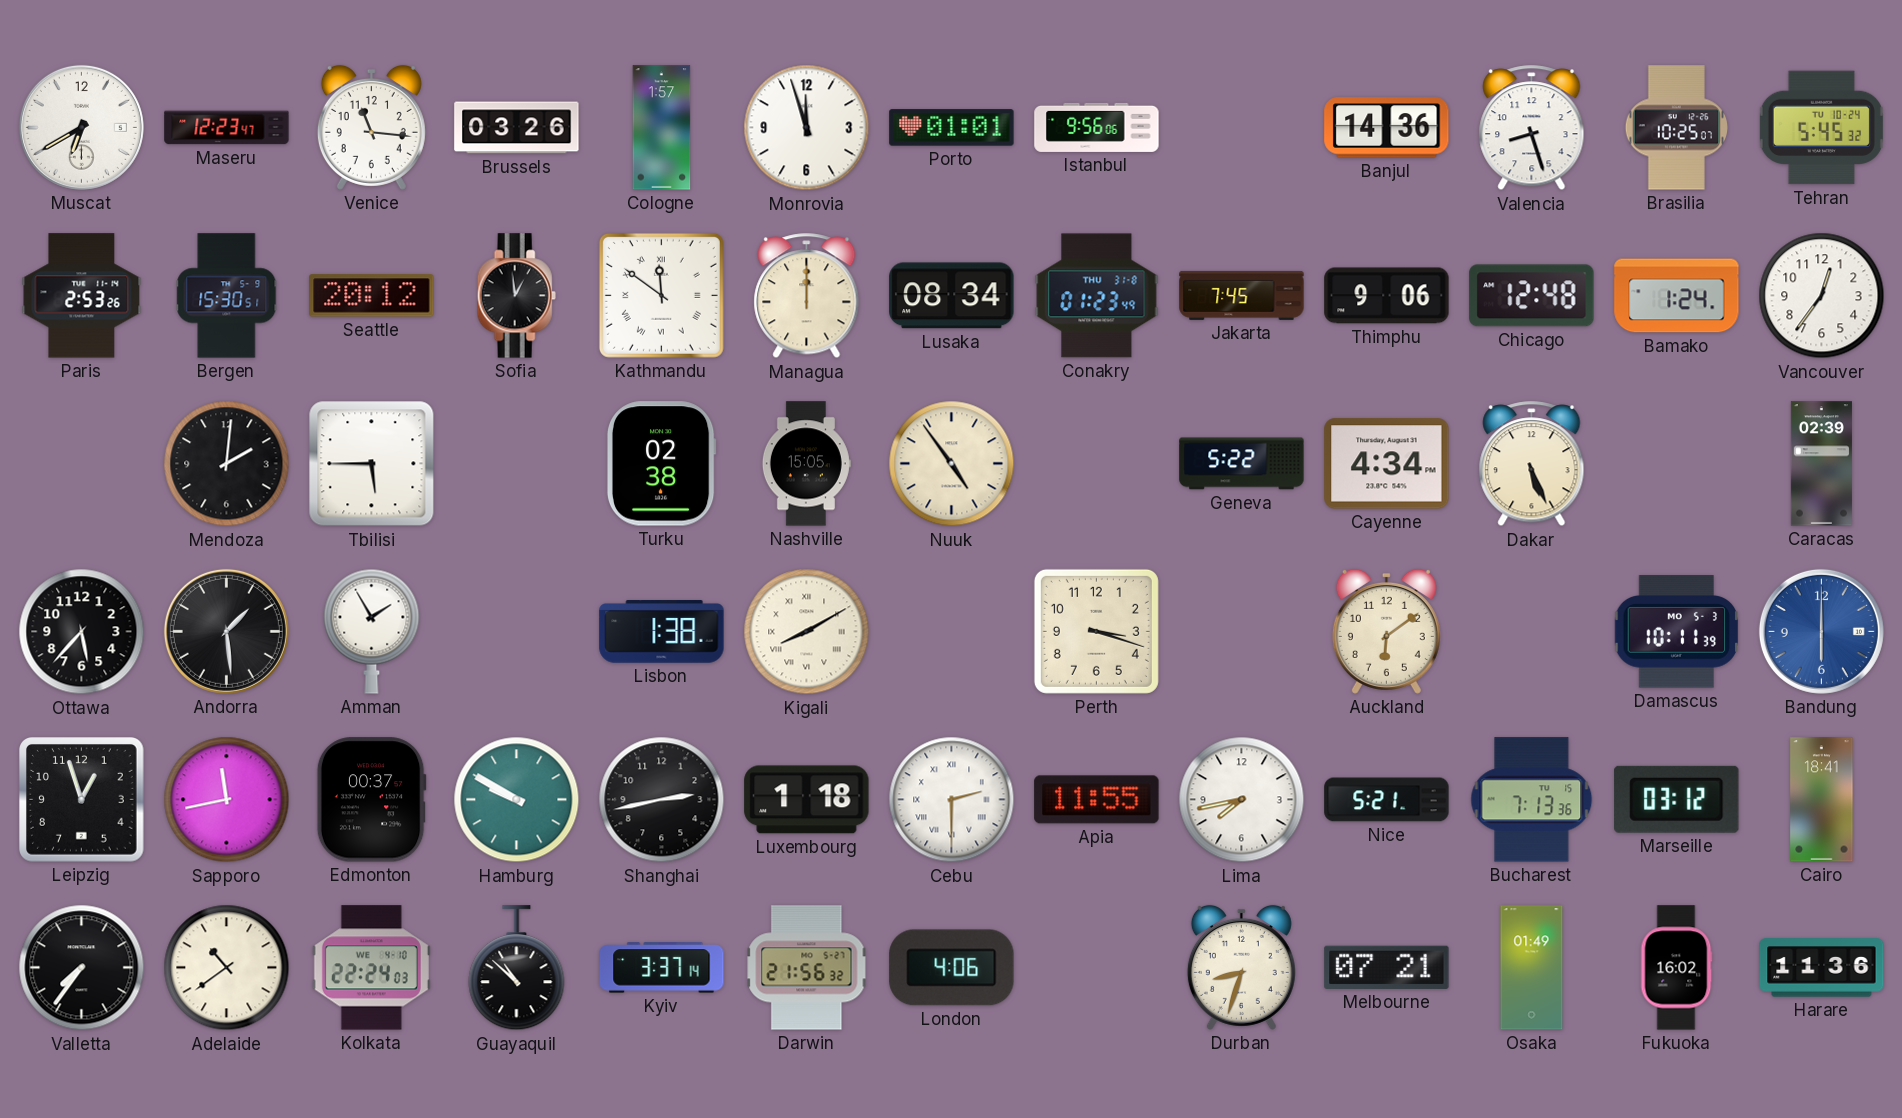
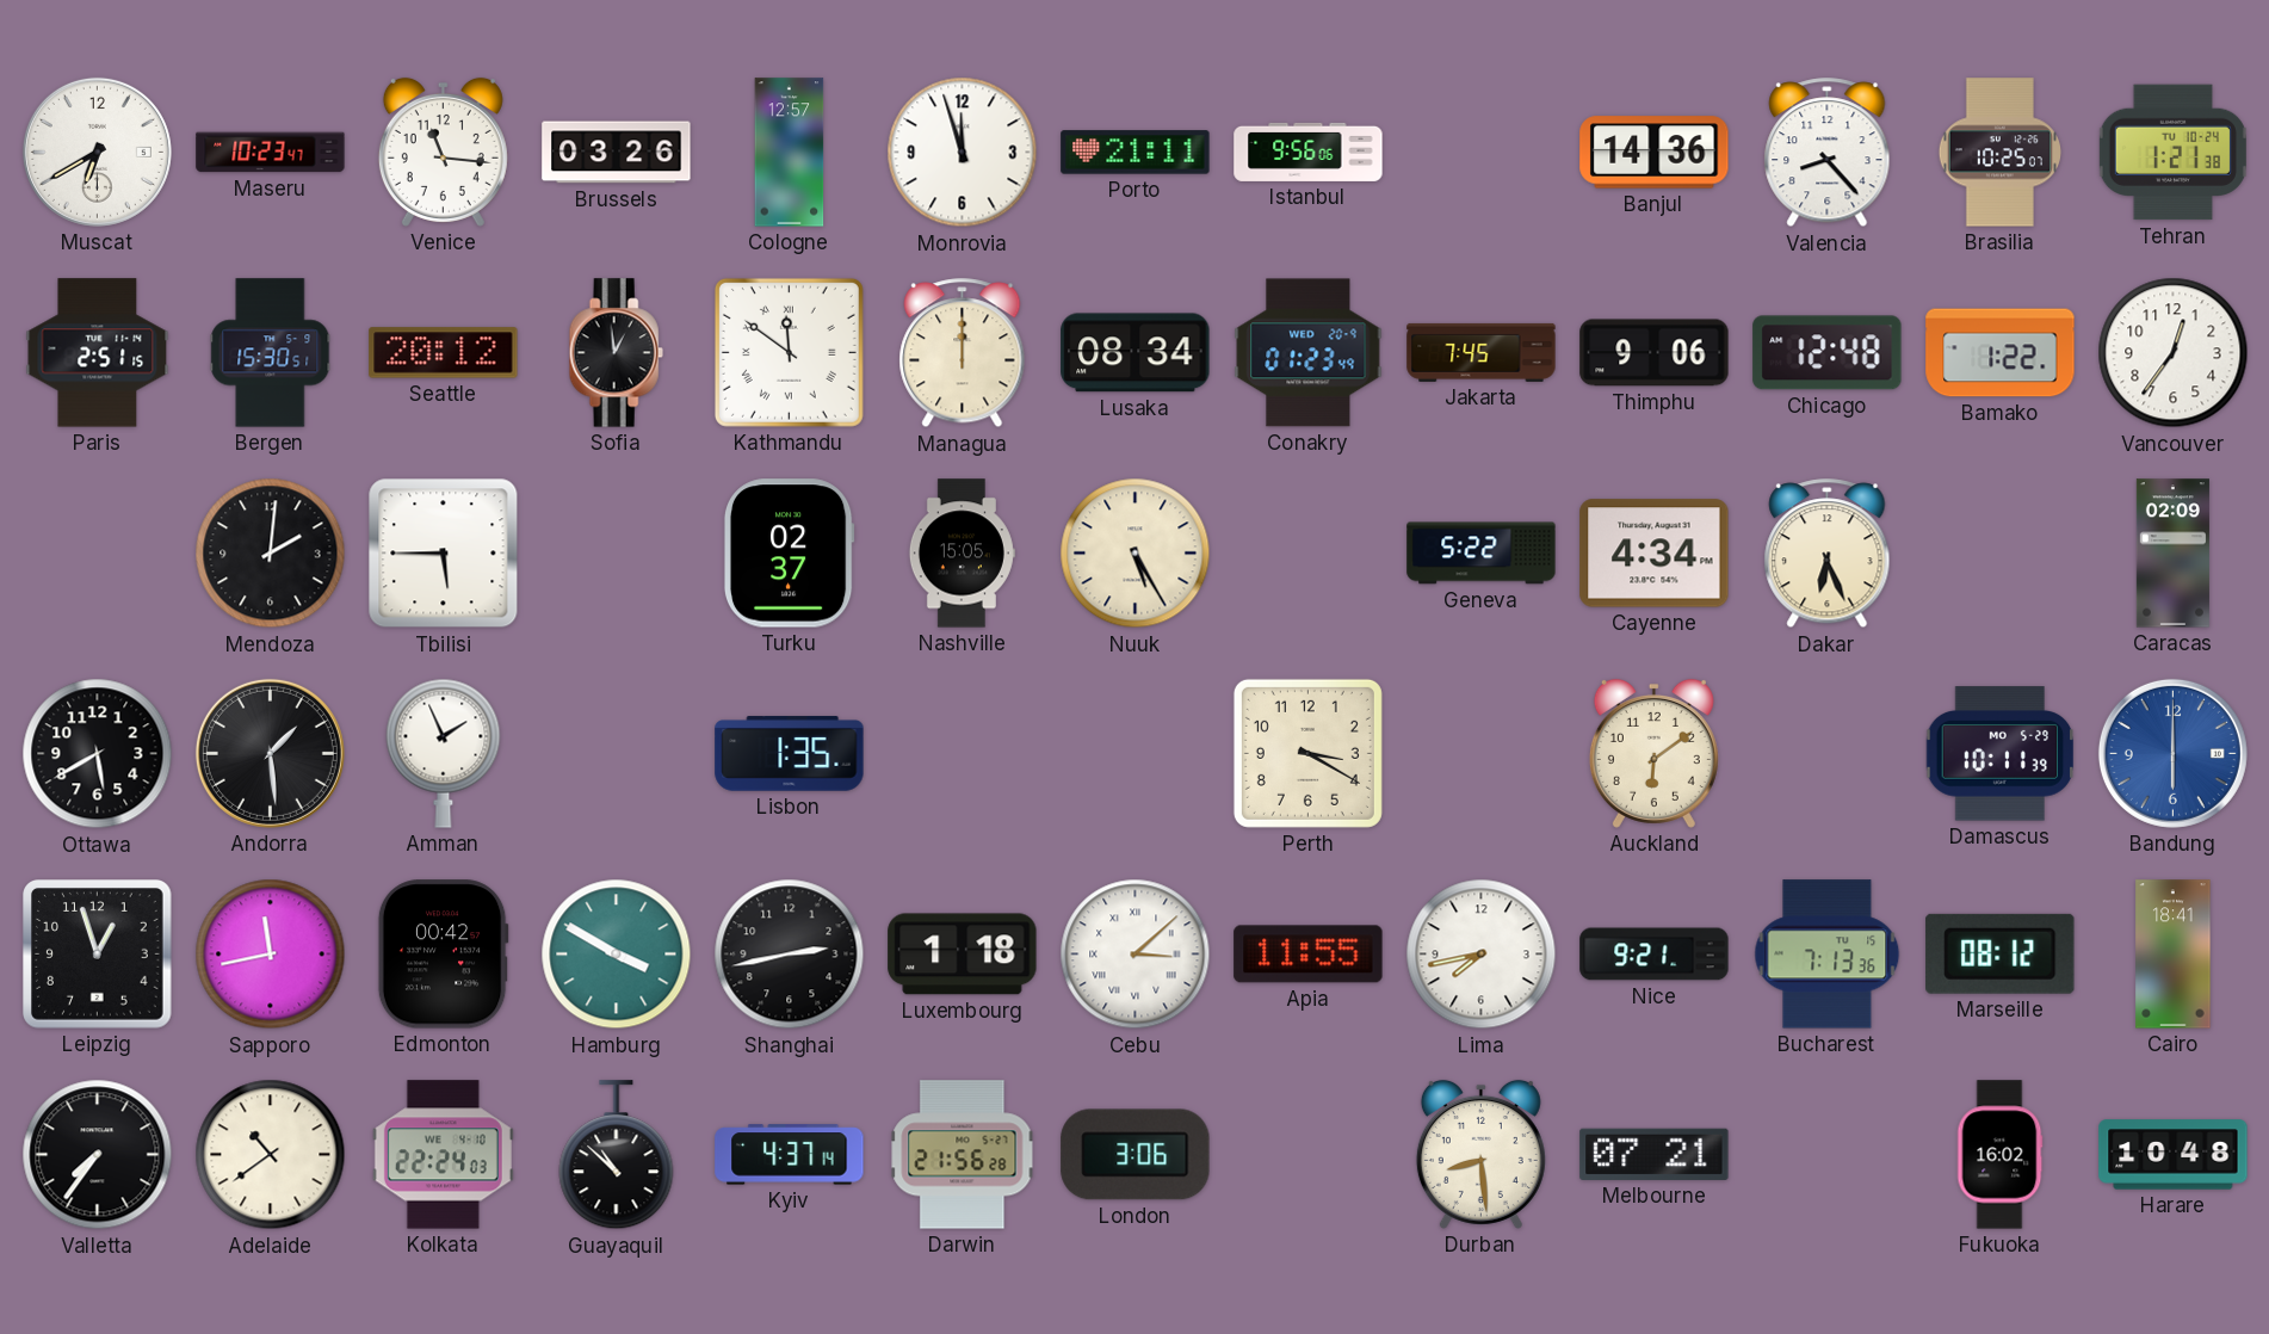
Maseru: 12:23 -> 10:23 (271, 153)
Cologne: 1:57 -> 12:57 (790, 153)
Porto: 01:01 -> 21:11 (1136, 153)
Valencia: 8:27 -> 8:23 (1828, 153)
Tehran: 5:45 -> 1:21 (2172, 153)
Paris: 2:53 -> 2:51 (98, 353)
Conakry date: THU 31-8 -> WED 20-9 (1309, 353)
Bamako: 1:24 -> 1:22 (2001, 353)
Turku: 02:38 -> 02:37 (789, 554)
Nuuk: 4:54 -> 5:25 (1136, 554)
Dakar: 5:26 -> 6:26 (1828, 554)
Caracas: 02:39 -> 02:09 (2172, 554)
Ottawa: 5:37 -> 5:40 (98, 754)
Amman: 1:55 -> 1:56 (444, 753)
Lisbon: 1:38 -> 1:35 (790, 754)
Kigali: 8:10 -> none (807, 632)
Perth: 3:18 -> 3:20 (1307, 753)
Damascus date: MO 5-3 -> MO 5-29 (2001, 754)
Edmonton: 00:37 -> 00:42 (443, 955)
Hamburg: 9:50 -> 3:50 (617, 955)
Cebu: 2:30 -> 3:08 (1136, 955)
Nice: 5:21 -> 9:21 (1655, 955)
Marseille: 03:12 -> 08:12 (2001, 953)
Kyiv: 3:37 -> 4:37 (790, 1155)
Darwin: 21:56:32 -> 21:56:28 (963, 1155)
London: 4:06 -> 3:06 (1136, 1155)
Durban: 8:33 -> 8:29 (1480, 1154)
Osaka: 01:49 -> none (1532, 968)
Harare: 11:36 -> 10:48 (2174, 1155)
